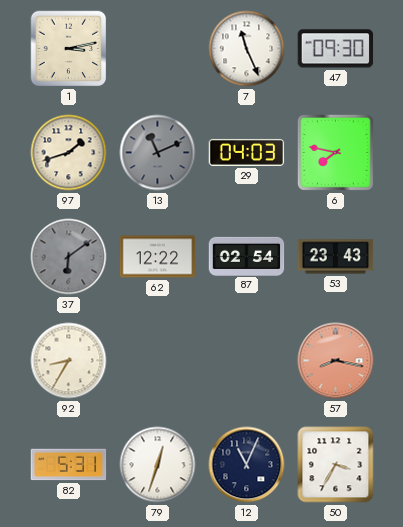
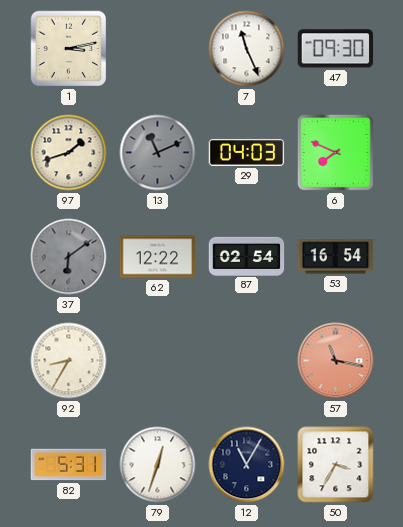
6: 7:47 -> 7:49 (335, 152)
53: 23:43 -> 16:54 (336, 257)
57: 8:17 -> 11:17 (336, 361)
12: 11:04 -> 11:05 (247, 465)
